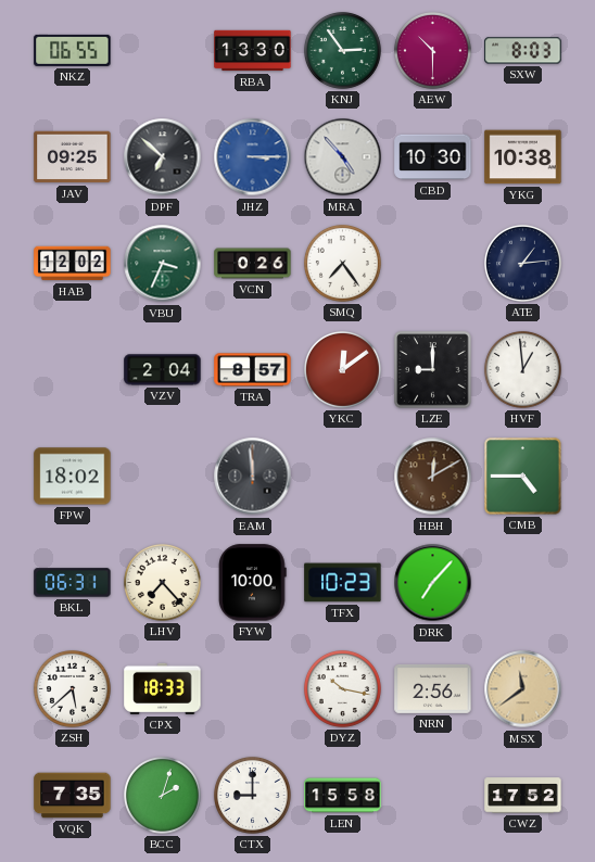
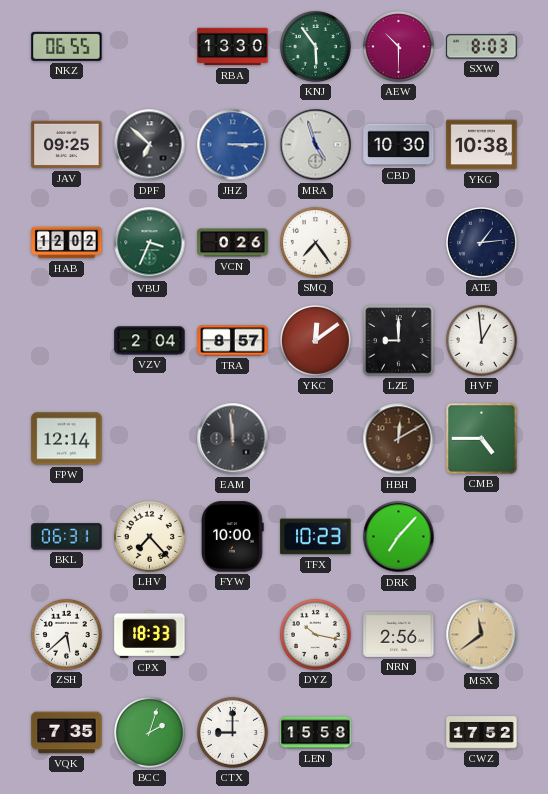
KNJ: 2:54 -> 5:54 (315, 46)
MRA: 4:53 -> 4:57 (316, 145)
FPW: 18:02 -> 12:14 (67, 439)
